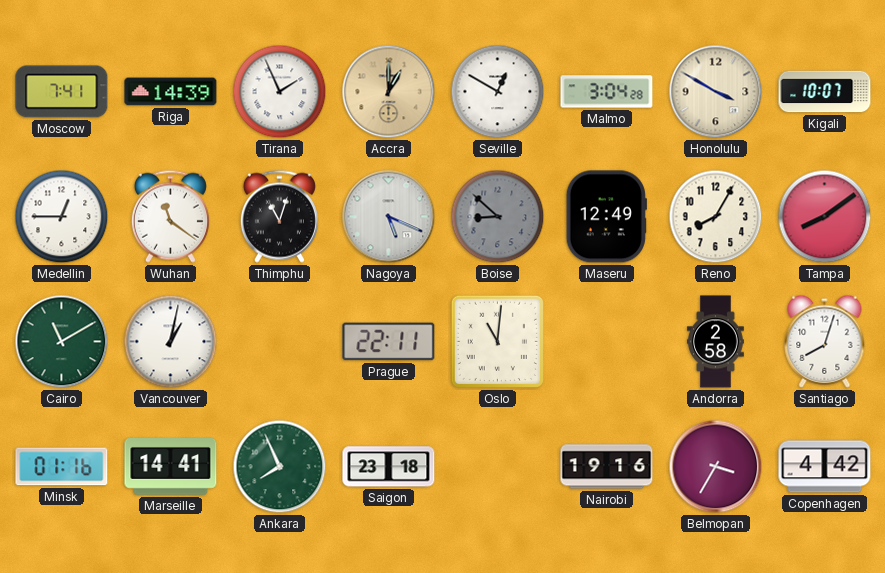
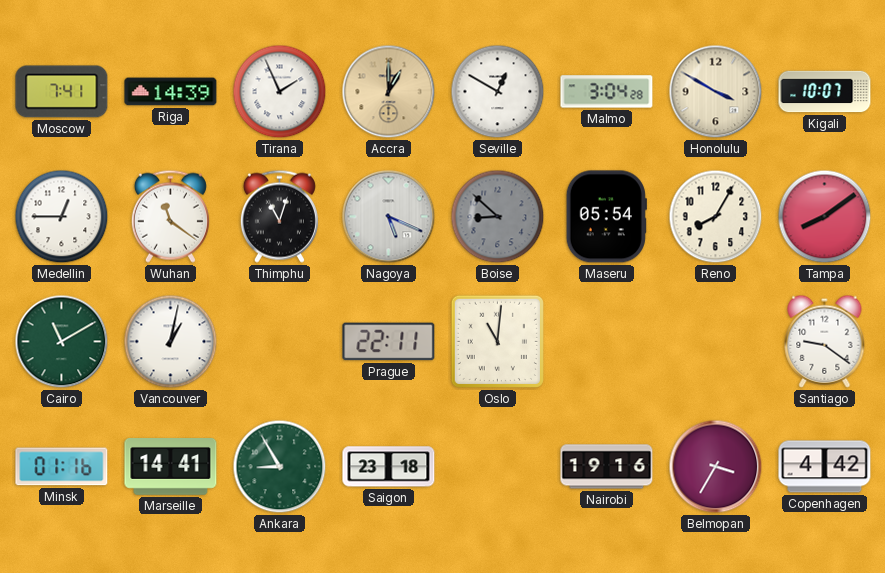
Maseru: 12:49 -> 05:54 (606, 217)
Andorra: 2:58 -> none (716, 342)
Santiago: 8:03 -> 9:21 (825, 341)
Ankara: 7:56 -> 8:55 (280, 467)
